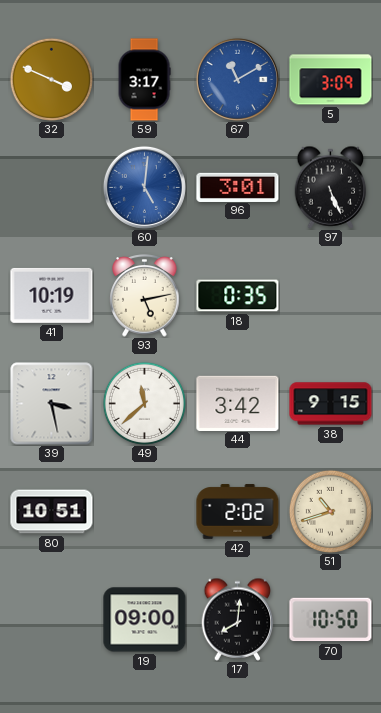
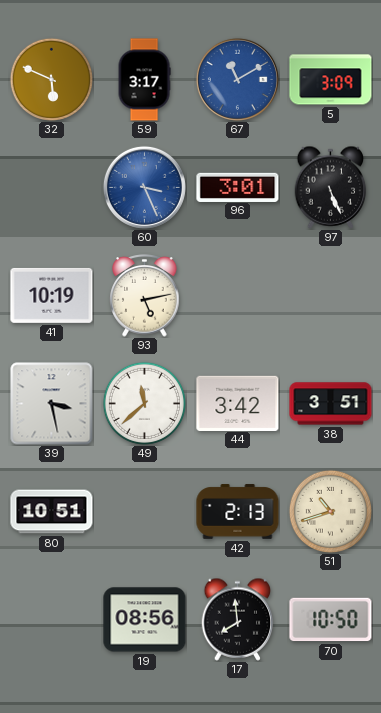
32: 3:49 -> 5:49 (51, 79)
60: 5:01 -> 3:26 (144, 187)
18: 0:35 -> none (238, 296)
38: 9:15 -> 3:51 (331, 404)
42: 2:02 -> 2:13 (238, 512)
19: 09:00 -> 08:56 (145, 620)
17: 8:01 -> 7:59 (238, 619)
